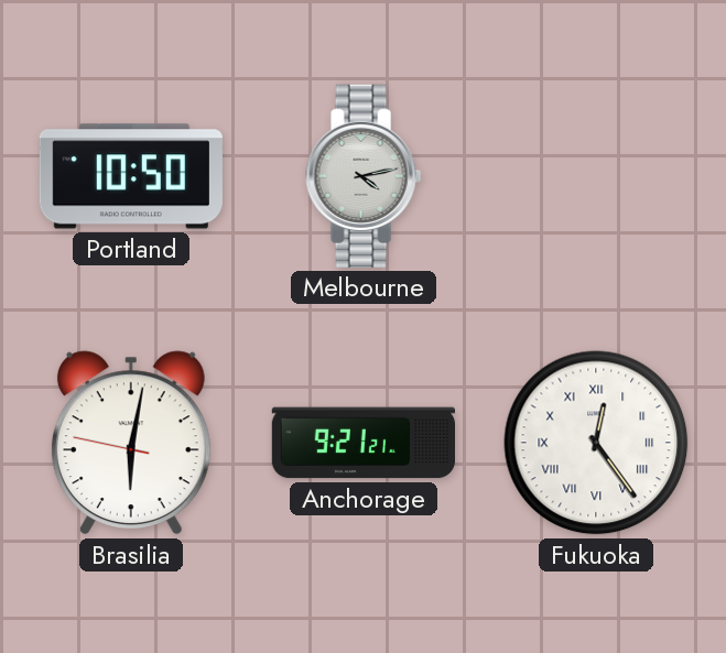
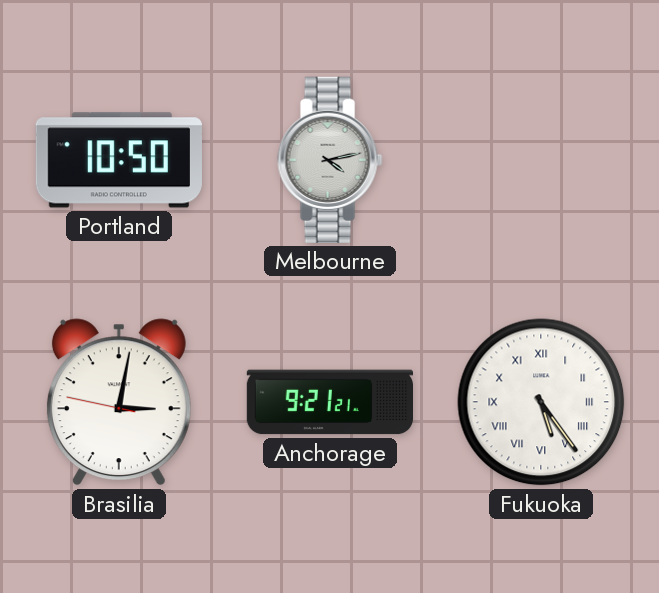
Brasilia: 6:01 -> 3:01 (119, 402)
Fukuoka: 12:24 -> 5:24 (541, 402)
